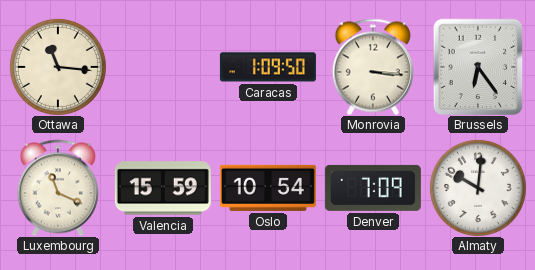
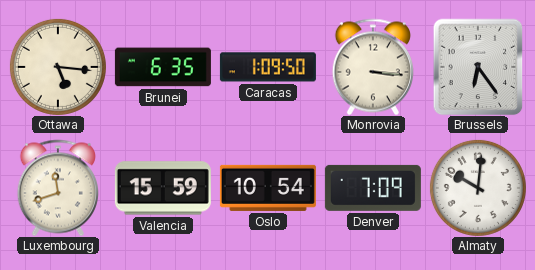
Ottawa: 11:16 -> 5:16 (58, 67)
Brunei: none -> 6:35 (163, 67)
Luxembourg: 11:19 -> 11:42 (58, 188)
